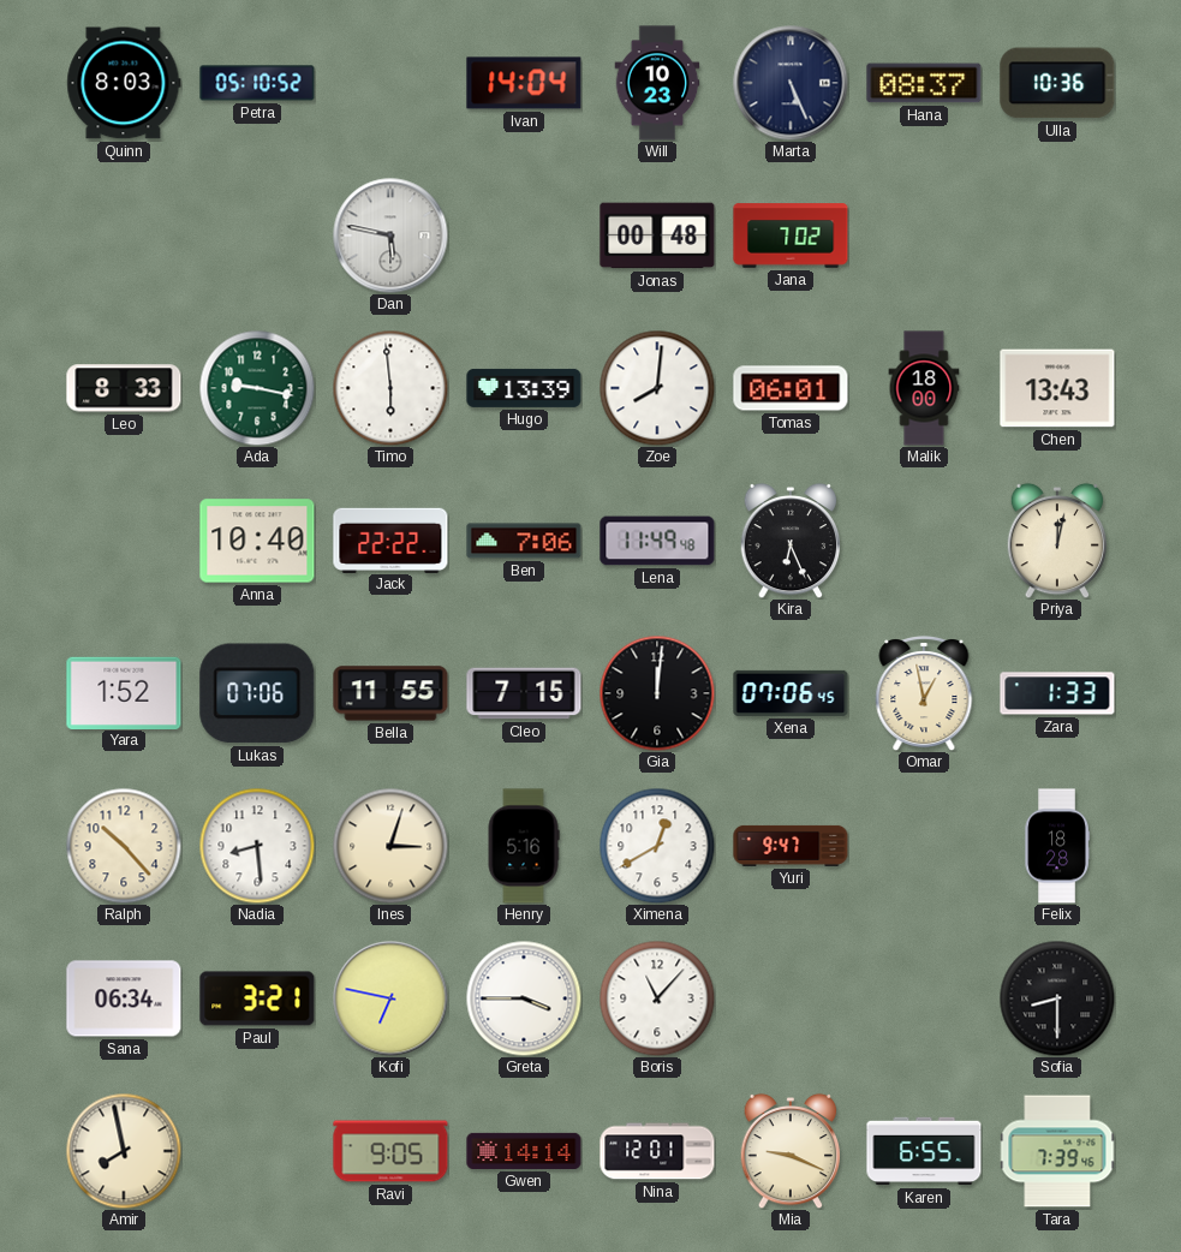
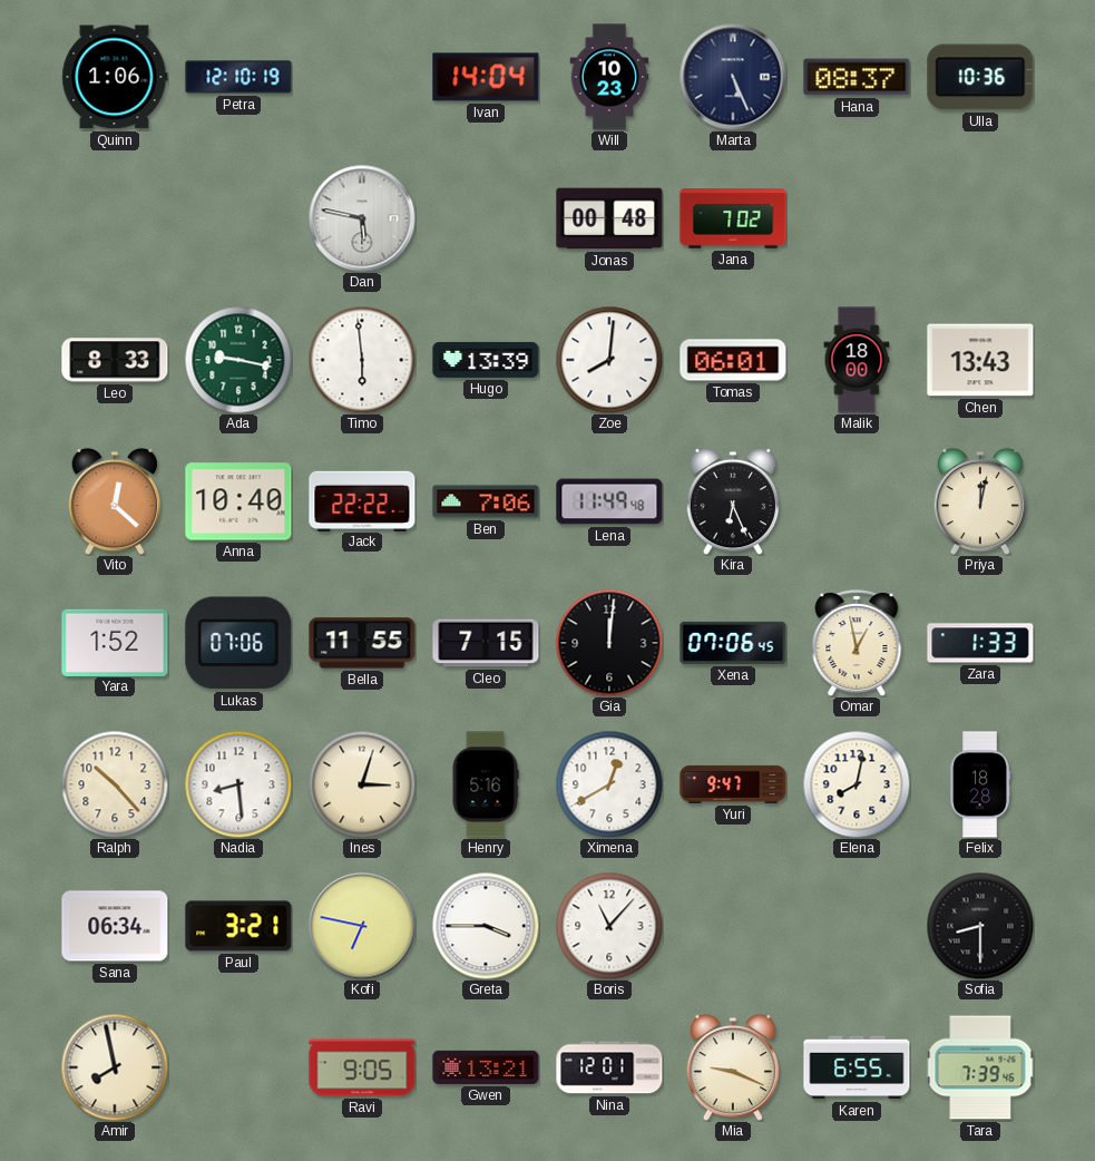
Quinn: 8:03 -> 1:06 (115, 77)
Petra: 05:10 -> 12:10 (238, 77)
Vito: none -> 12:22 (115, 501)
Elena: none -> 8:02 (857, 784)
Gwen: 14:14 -> 13:21 (486, 1067)
